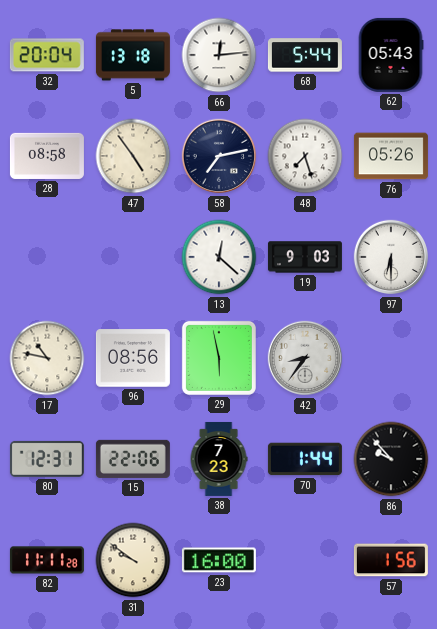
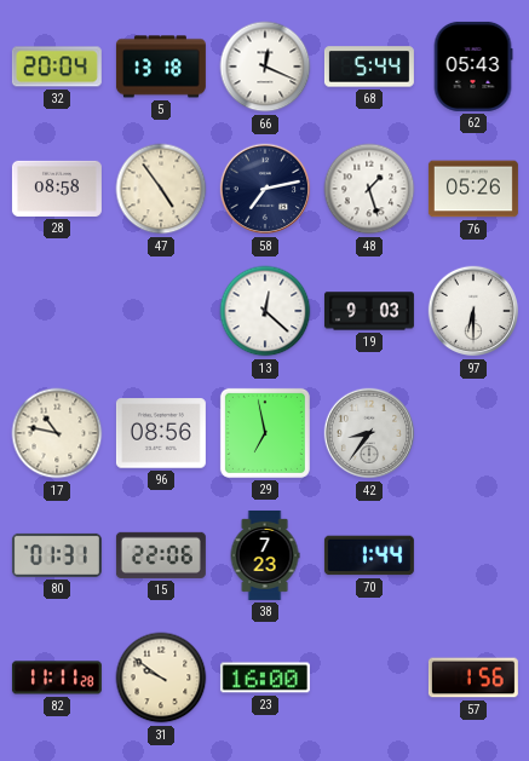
66: 12:14 -> 12:19 (265, 67)
48: 7:27 -> 1:27 (369, 189)
29: 5:58 -> 6:58 (265, 433)
80: 12:31 -> 01:31 (57, 555)
86: 9:53 -> none (391, 459)
